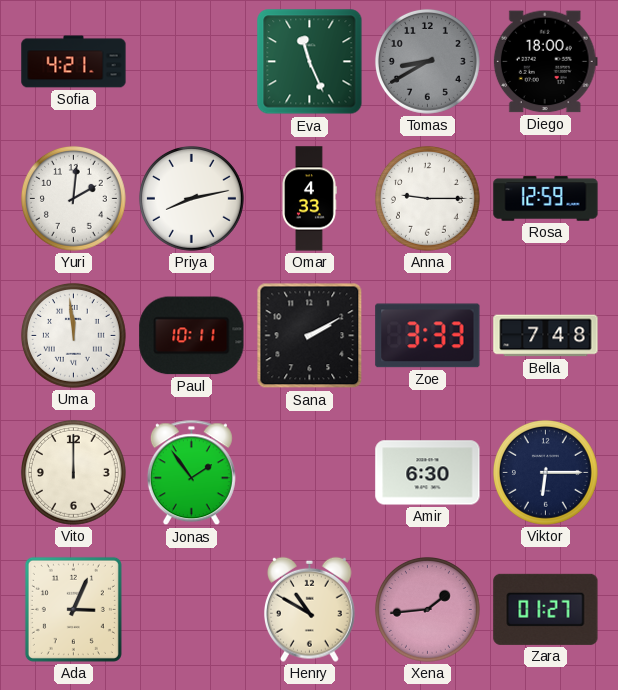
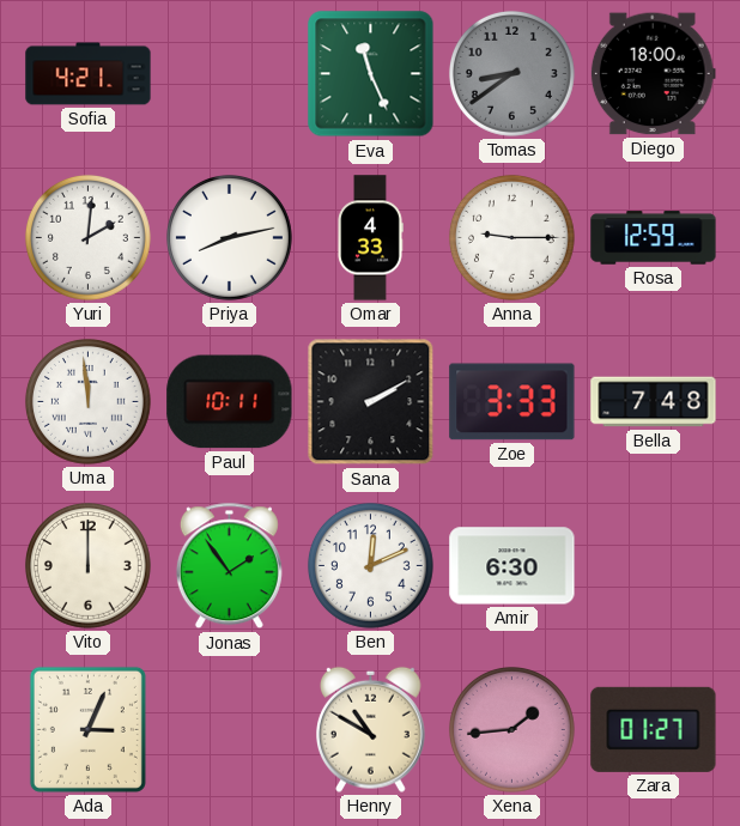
Tomas: 8:40 -> 8:39 (511, 73)
Ben: none -> 12:11 (370, 565)
Viktor: 6:15 -> none (545, 472)
